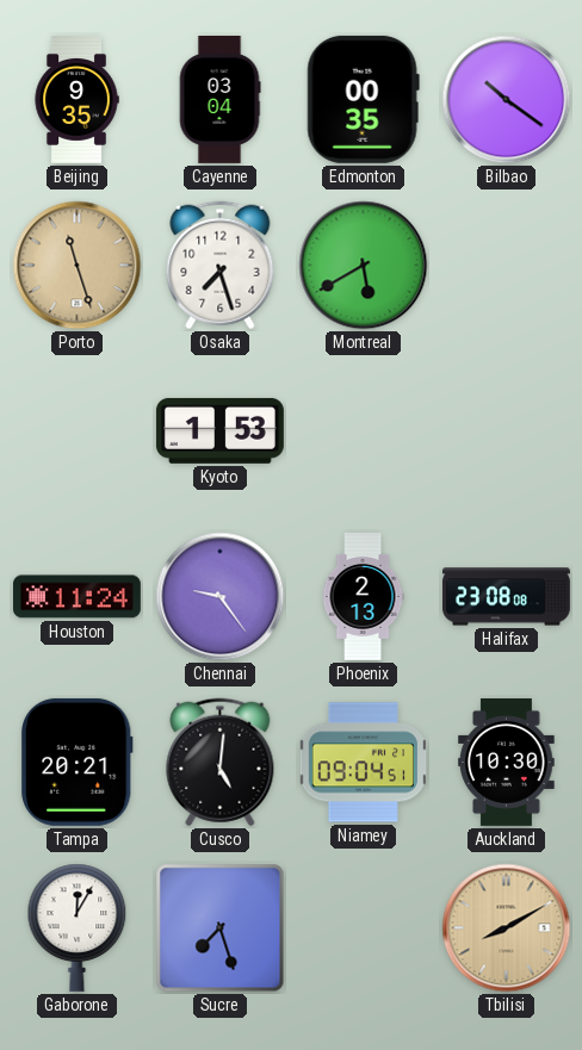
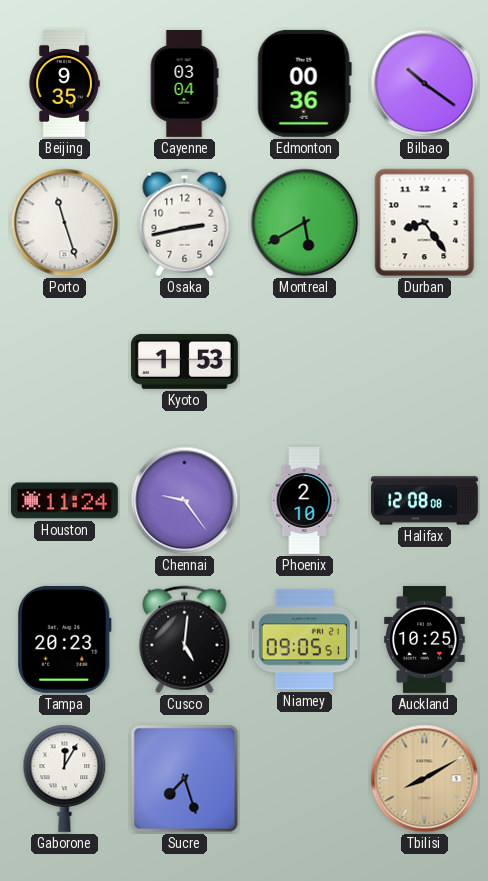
Edmonton: 00:35 -> 00:36 (304, 83)
Porto dial: champagne -> white (65, 223)
Osaka: 7:27 -> 2:43 (185, 223)
Durban: none -> 8:24 (425, 223)
Phoenix: 2:13 -> 2:10 (304, 501)
Halifax: 23:08 -> 12:08 (424, 501)
Tampa: 20:21 -> 20:23 (65, 639)
Niamey: 09:04 -> 09:05 (304, 640)
Auckland: 10:30 -> 10:25 (425, 639)
